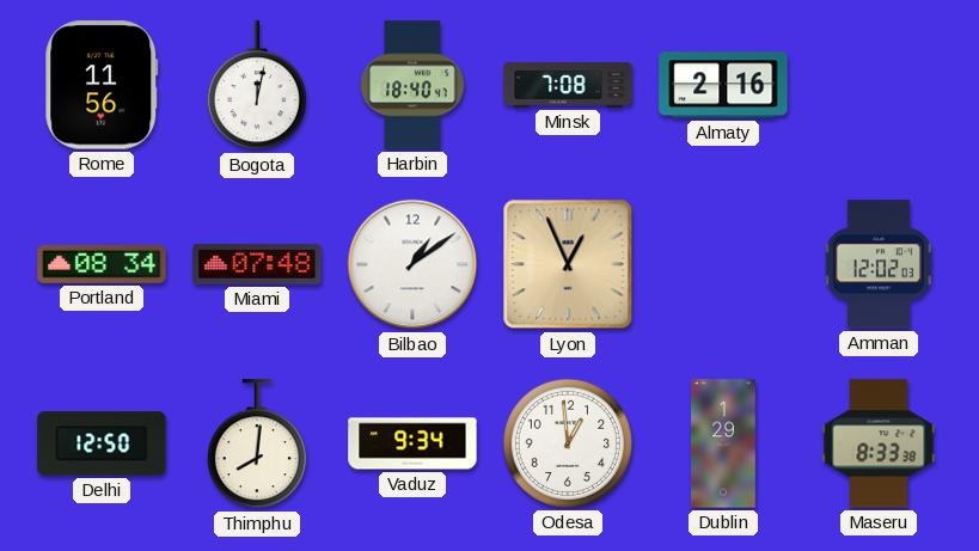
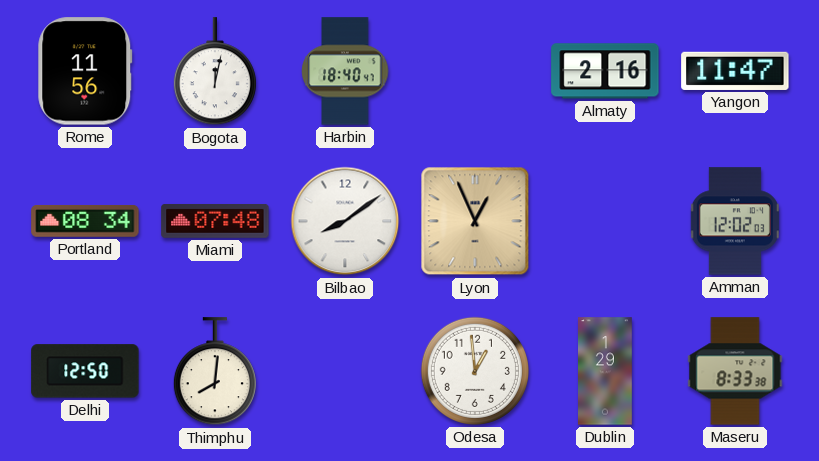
Minsk: 7:08 -> none (568, 85)
Yangon: none -> 11:47 (735, 71)
Bilbao: 1:09 -> 8:09 (345, 221)
Vaduz: 9:34 -> none (412, 443)
